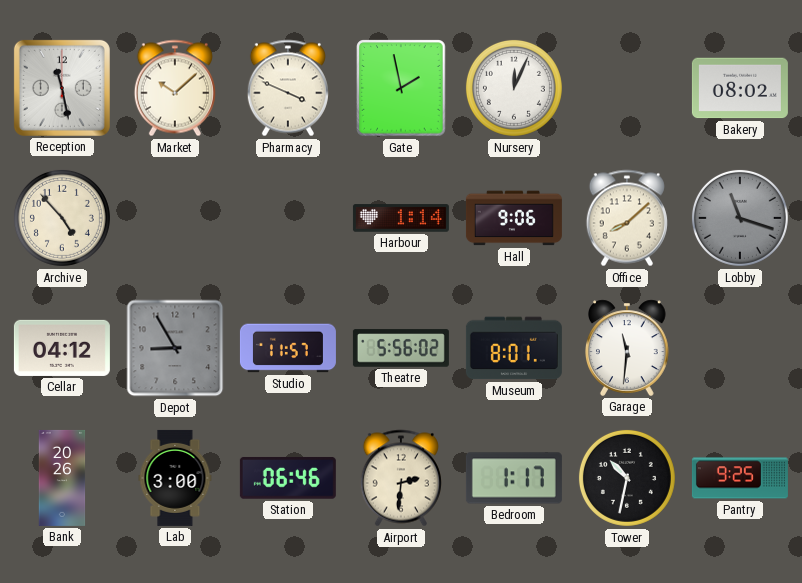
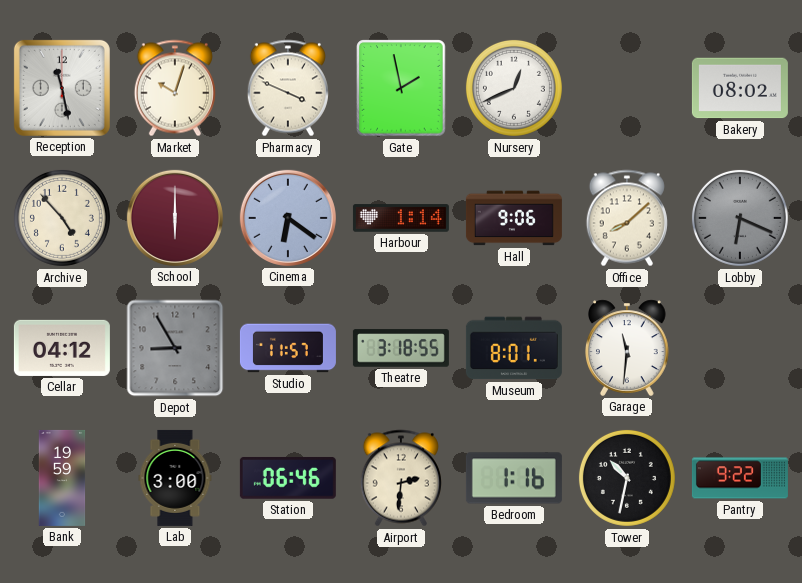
Market: 10:08 -> 10:03 (175, 88)
Nursery: 12:04 -> 12:41 (514, 88)
School: none -> 6:00 (175, 218)
Cinema: none -> 6:21 (288, 218)
Lobby: 11:18 -> 6:19 (740, 218)
Theatre: 5:56 -> 3:18 (401, 348)
Bank: 20:26 -> 19:59 (62, 478)
Bedroom: 1:17 -> 1:16 (514, 478)
Pantry: 9:25 -> 9:22 (740, 478)
